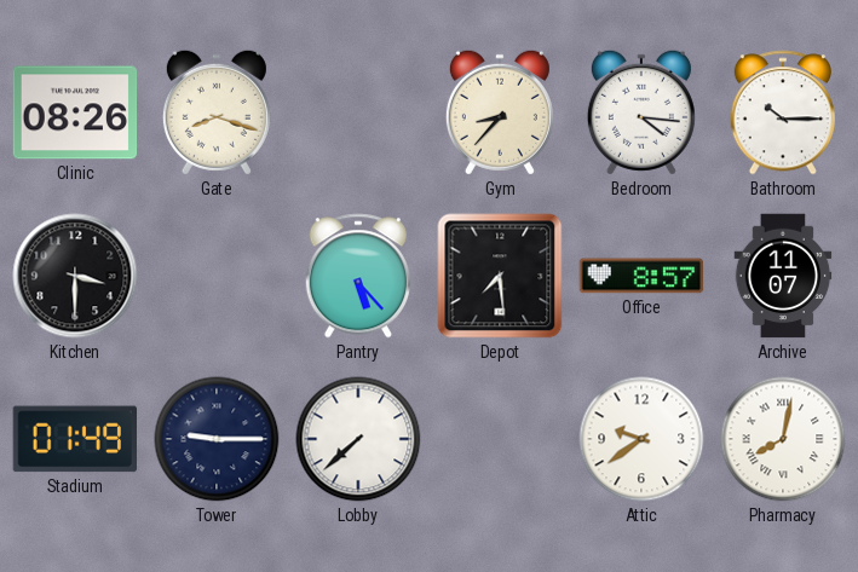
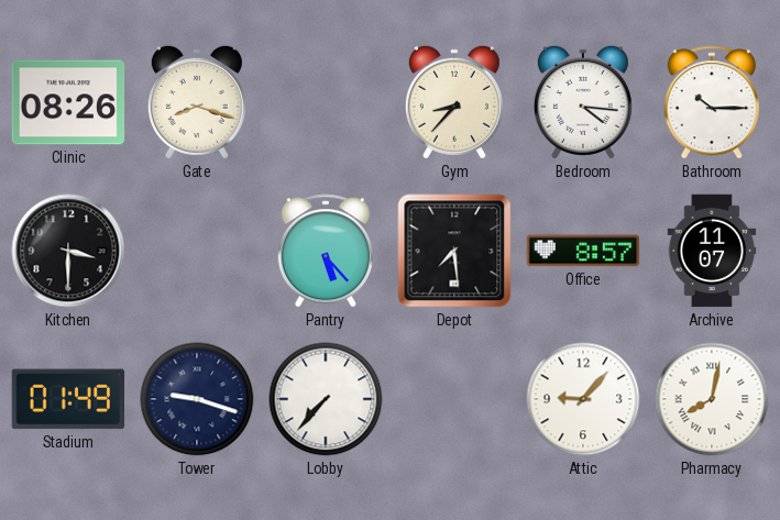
Tower: 9:15 -> 9:18 (197, 399)
Lobby: 7:38 -> 7:37 (326, 399)
Attic: 9:39 -> 9:07 (583, 399)
